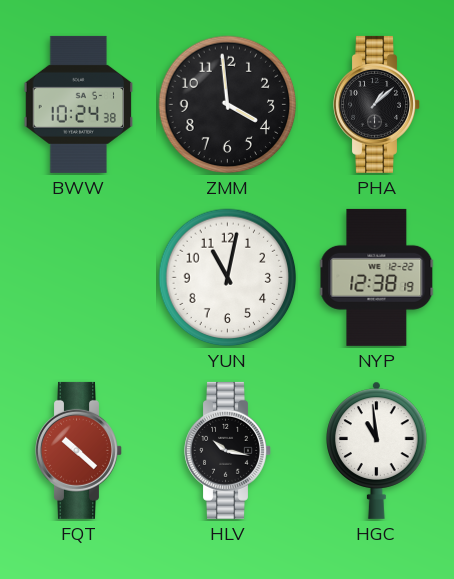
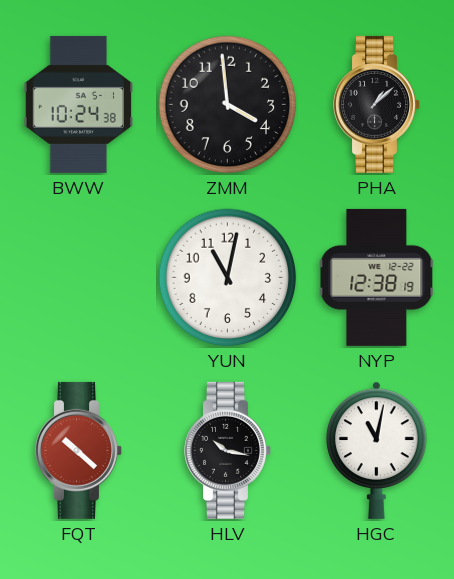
HGC: 10:59 -> 11:02 (377, 450)
